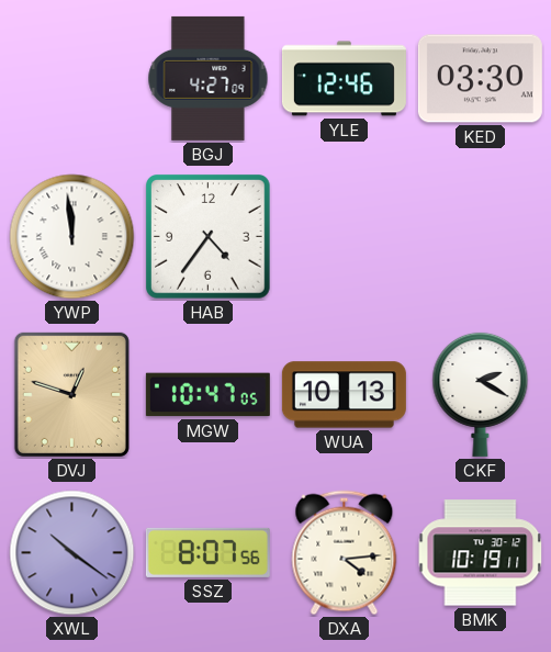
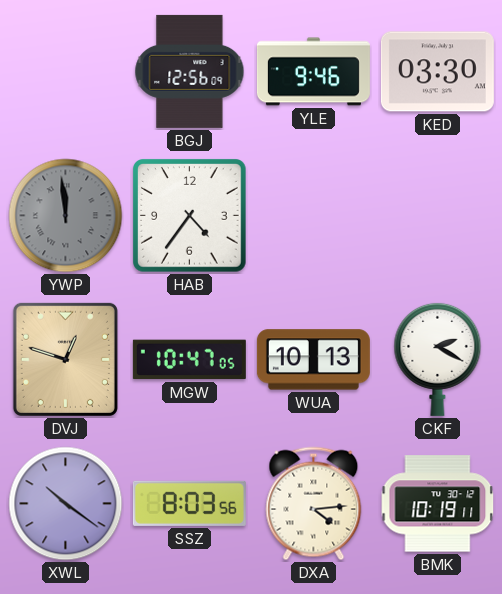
BGJ: 4:27 -> 12:56 (190, 71)
YLE: 12:46 -> 9:46 (313, 72)
YWP dial: white -> grey (66, 216)
SSZ: 8:07 -> 8:03 (189, 503)
